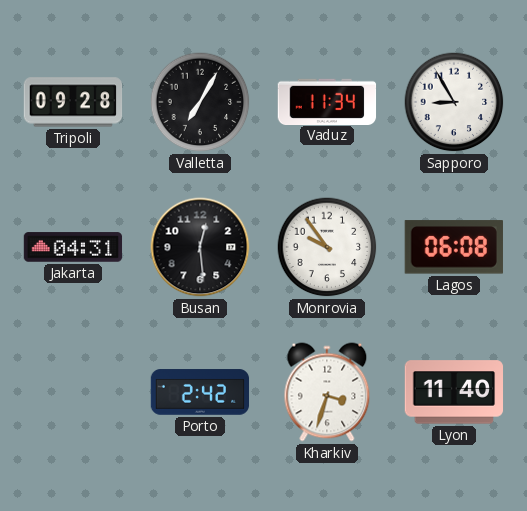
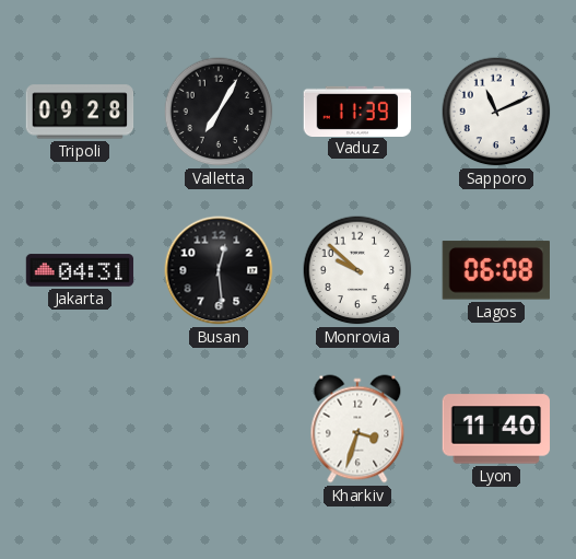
Vaduz: 11:34 -> 11:39 (357, 110)
Sapporo: 8:55 -> 11:11 (496, 112)
Monrovia: 9:54 -> 9:52 (357, 270)
Porto: 2:42 -> none (200, 392)
